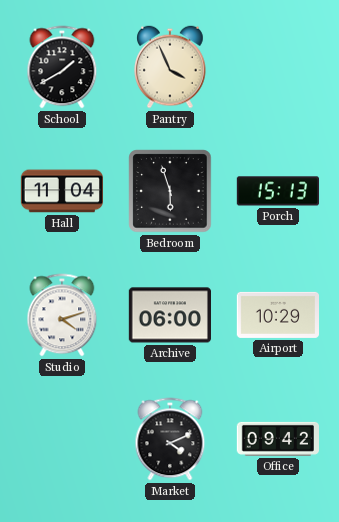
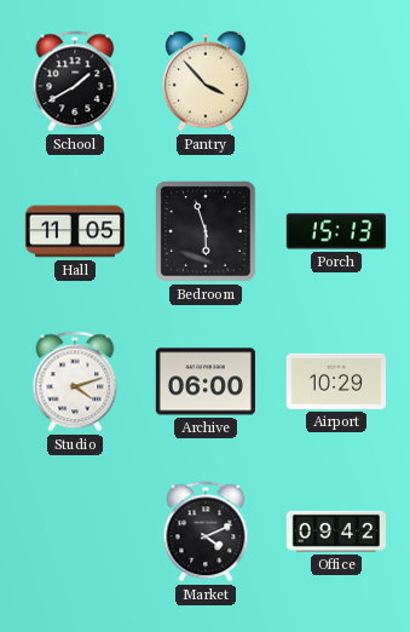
Pantry: 3:56 -> 3:53 (206, 81)
Hall: 11:04 -> 11:05 (75, 231)
